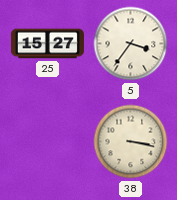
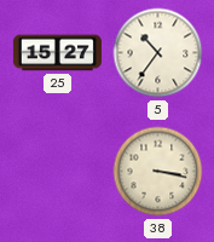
5: 3:36 -> 10:36 (158, 53)
